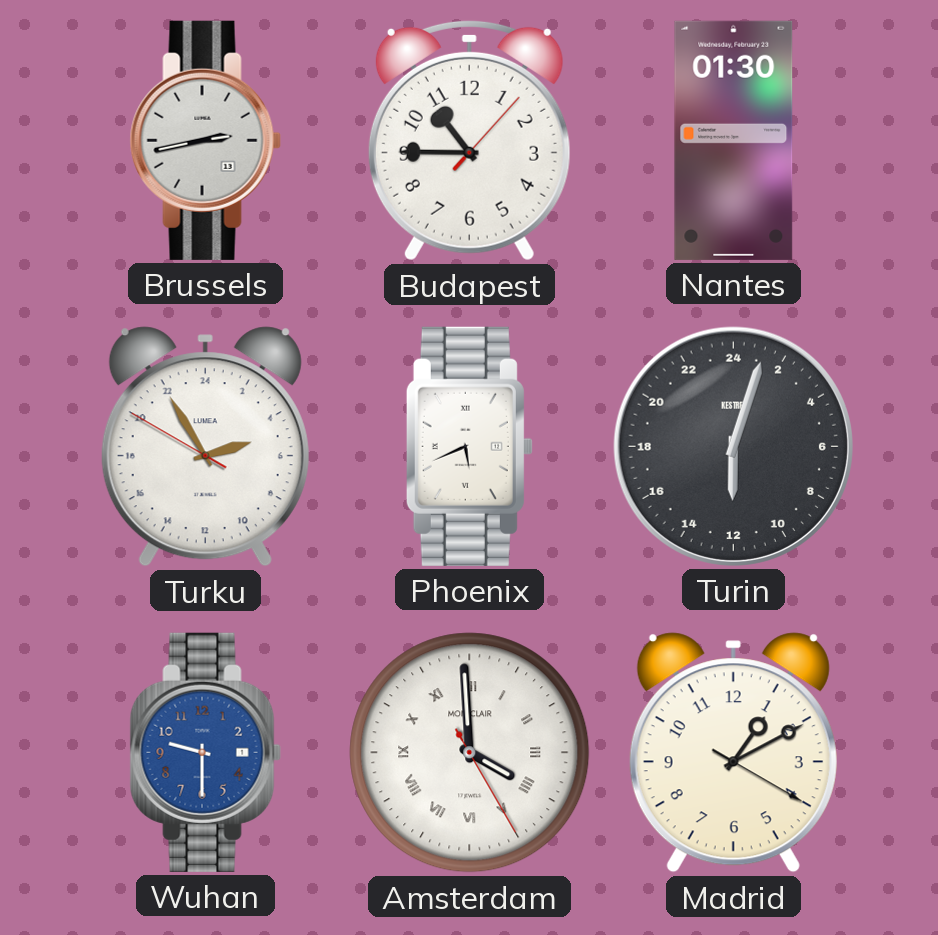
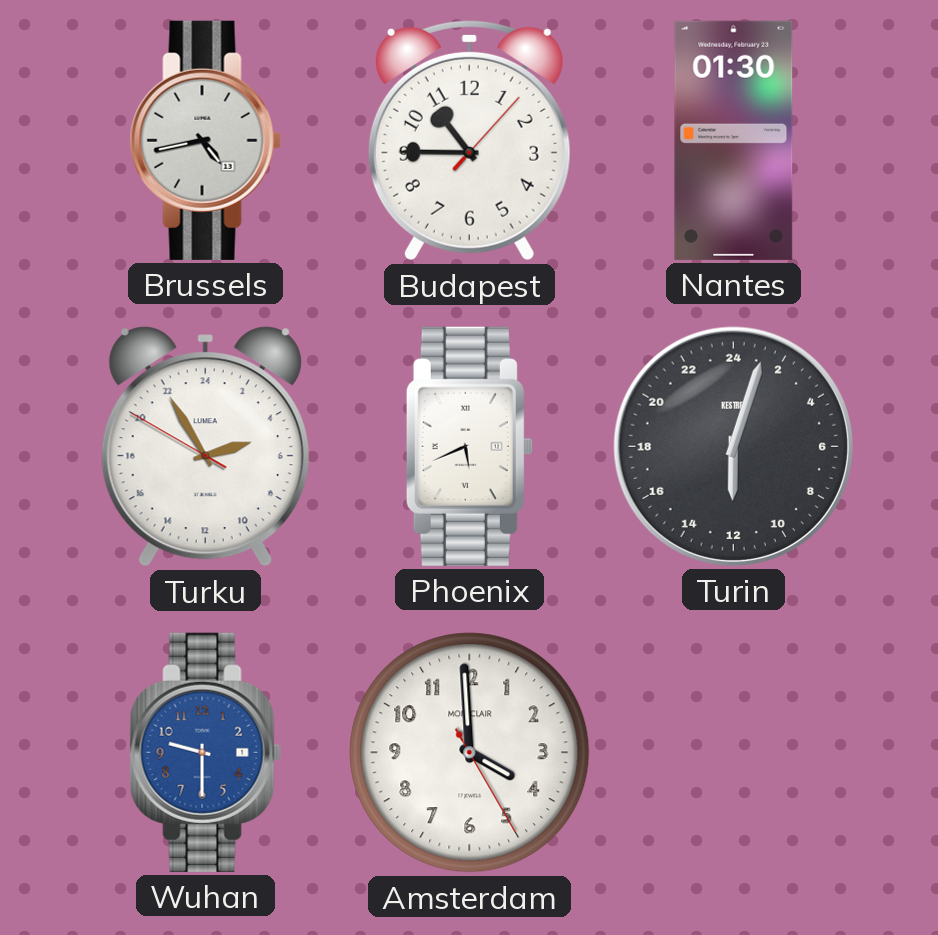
Brussels: 2:43 -> 4:43 (205, 140)
Amsterdam numerals: Roman -> Arabic (470, 753)
Madrid: 1:10 -> none (733, 753)
